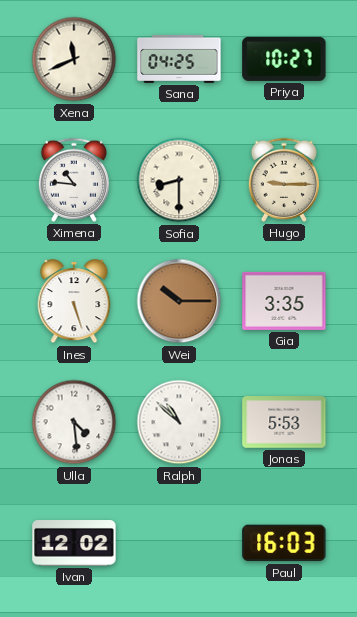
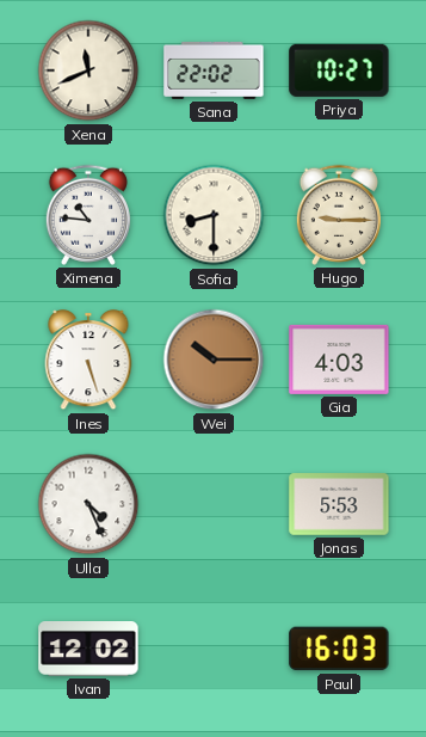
Sana: 04:25 -> 22:02 (214, 70)
Gia: 3:35 -> 4:03 (339, 360)
Ulla: 4:29 -> 4:26 (88, 504)
Ralph: 10:52 -> none (179, 422)
